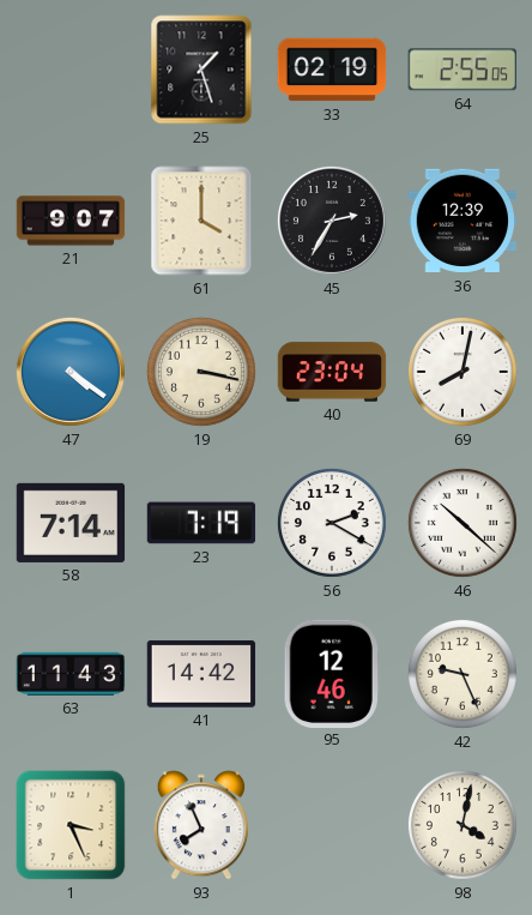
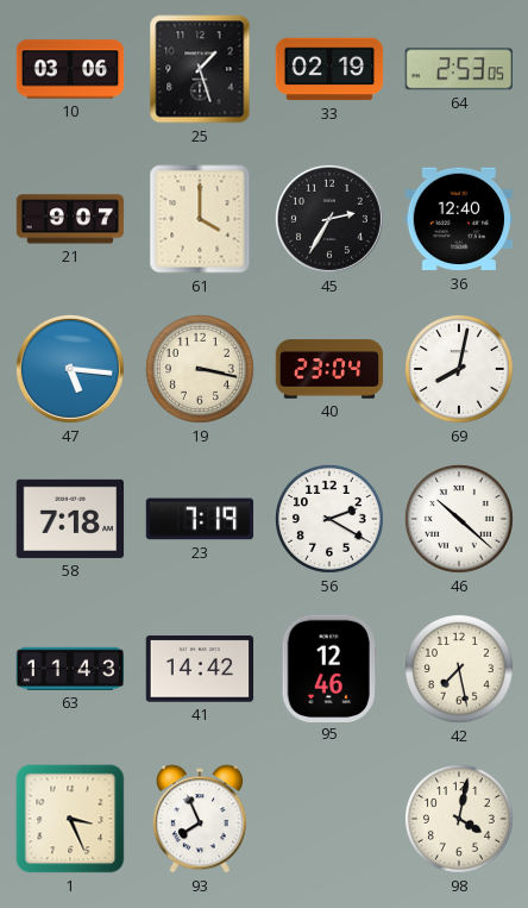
10: none -> 03:06 (70, 69)
64: 2:55 -> 2:53 (458, 69)
36: 12:39 -> 12:40 (458, 219)
47: 4:21 -> 5:16 (70, 369)
58: 7:14 -> 7:18 (70, 519)
42: 9:26 -> 7:28 (459, 669)
